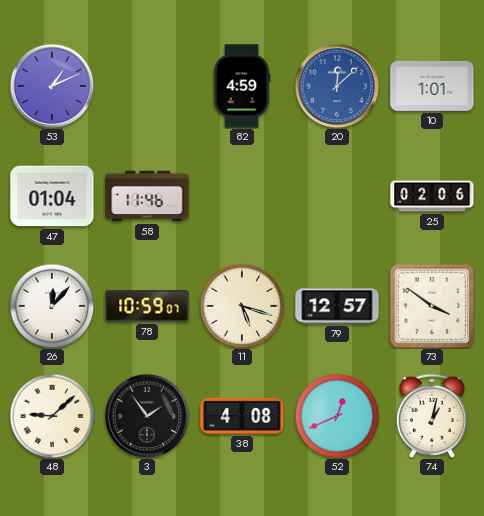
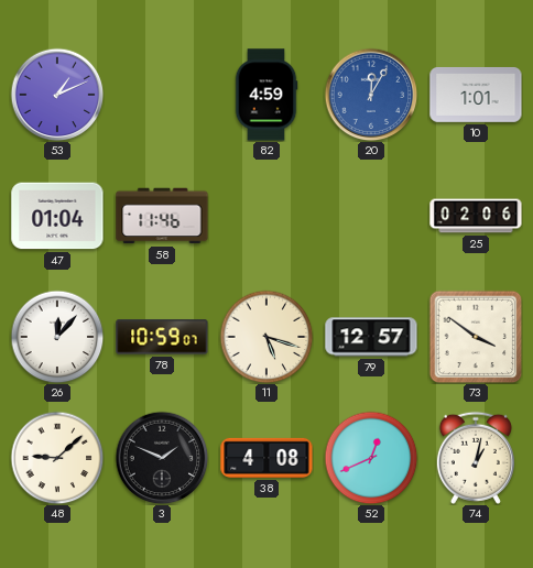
20: 12:08 -> 12:05 (371, 95)
3: 1:54 -> 1:49 (162, 458)
